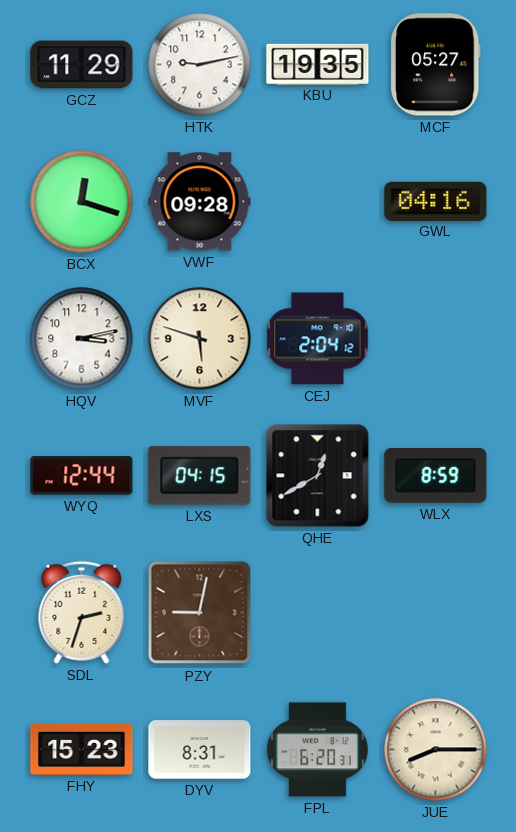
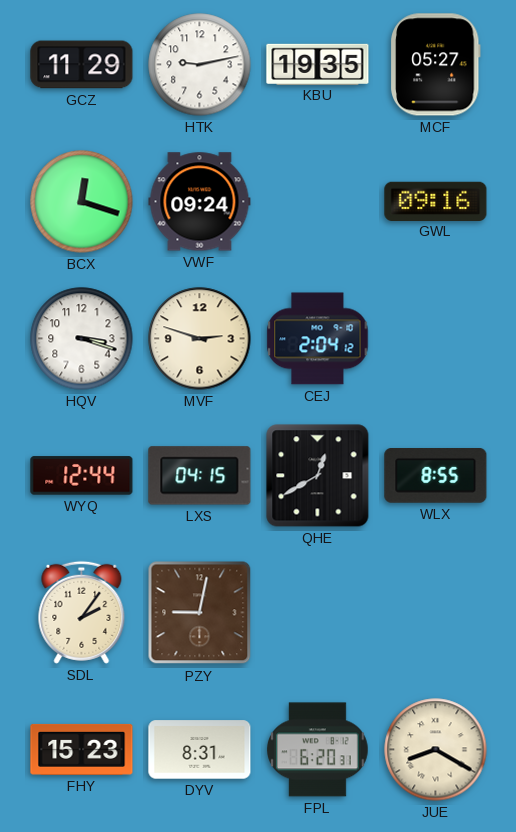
VWF: 09:28 -> 09:24 (200, 202)
GWL: 04:16 -> 09:16 (436, 201)
HQV: 3:13 -> 3:18 (82, 339)
MVF: 5:48 -> 2:48 (200, 339)
WLX: 8:59 -> 8:55 (436, 476)
SDL: 2:33 -> 2:06 (82, 612)
JUE: 8:15 -> 8:20 (436, 750)
